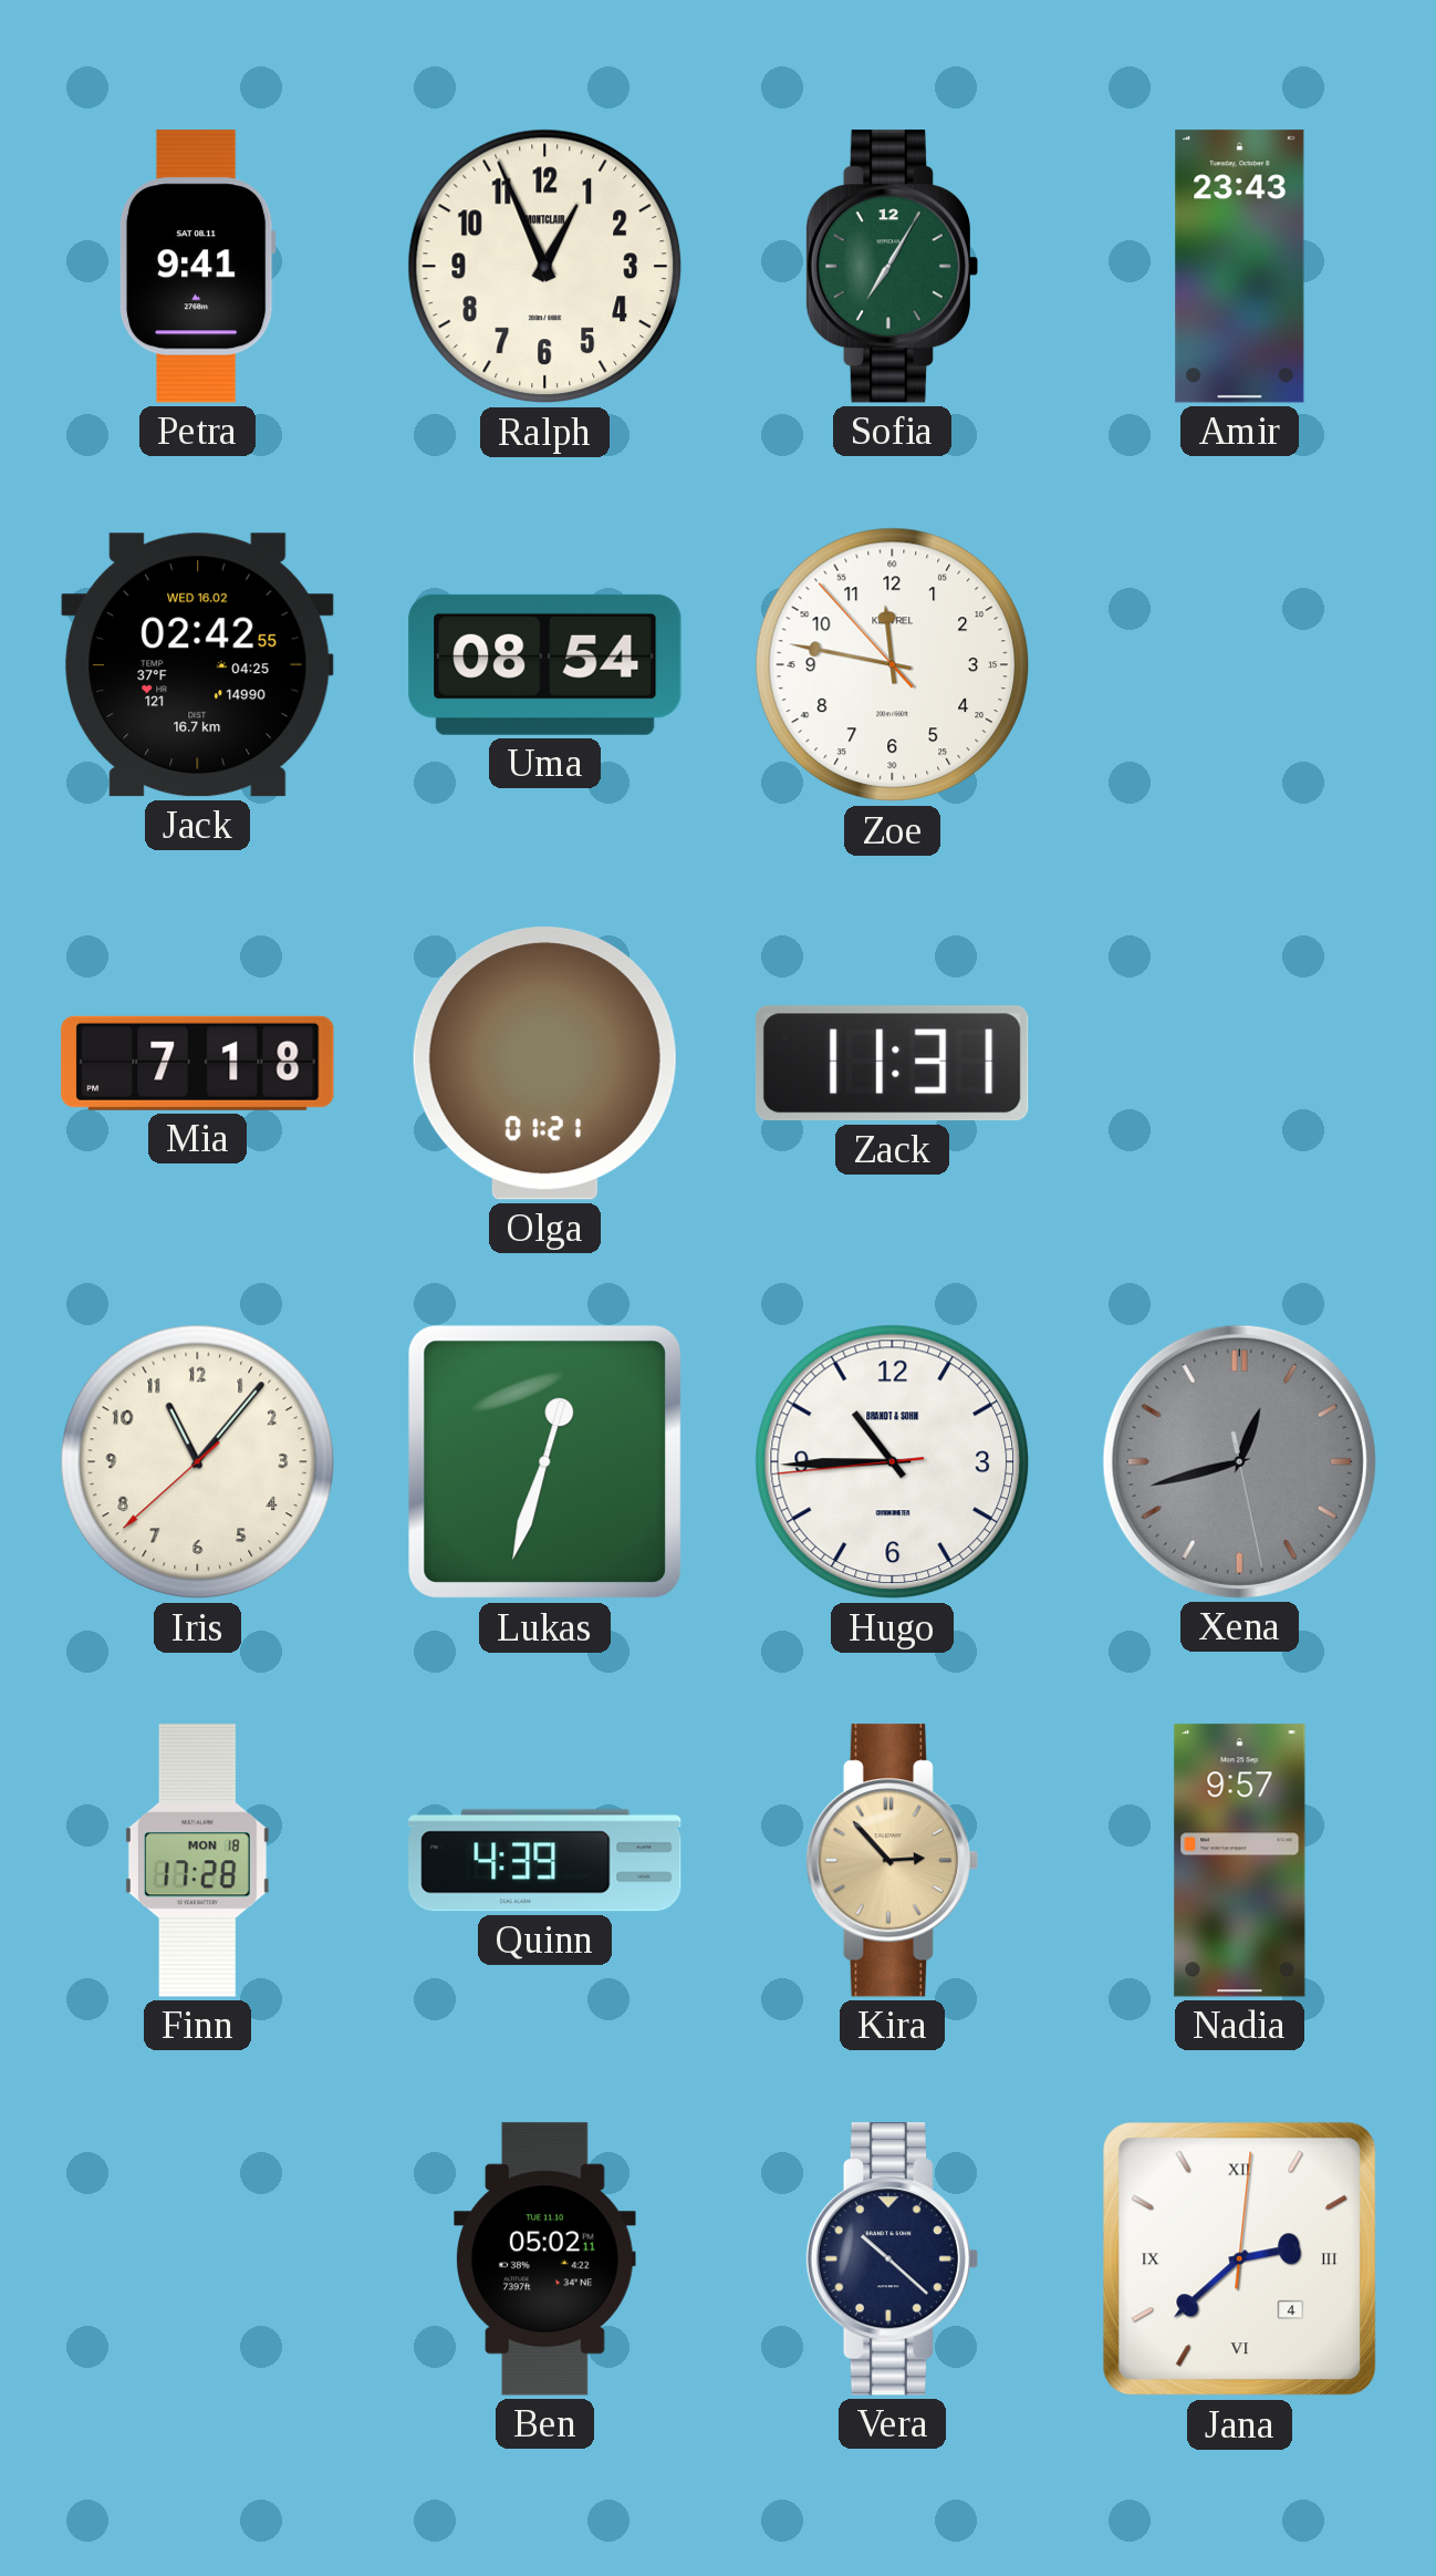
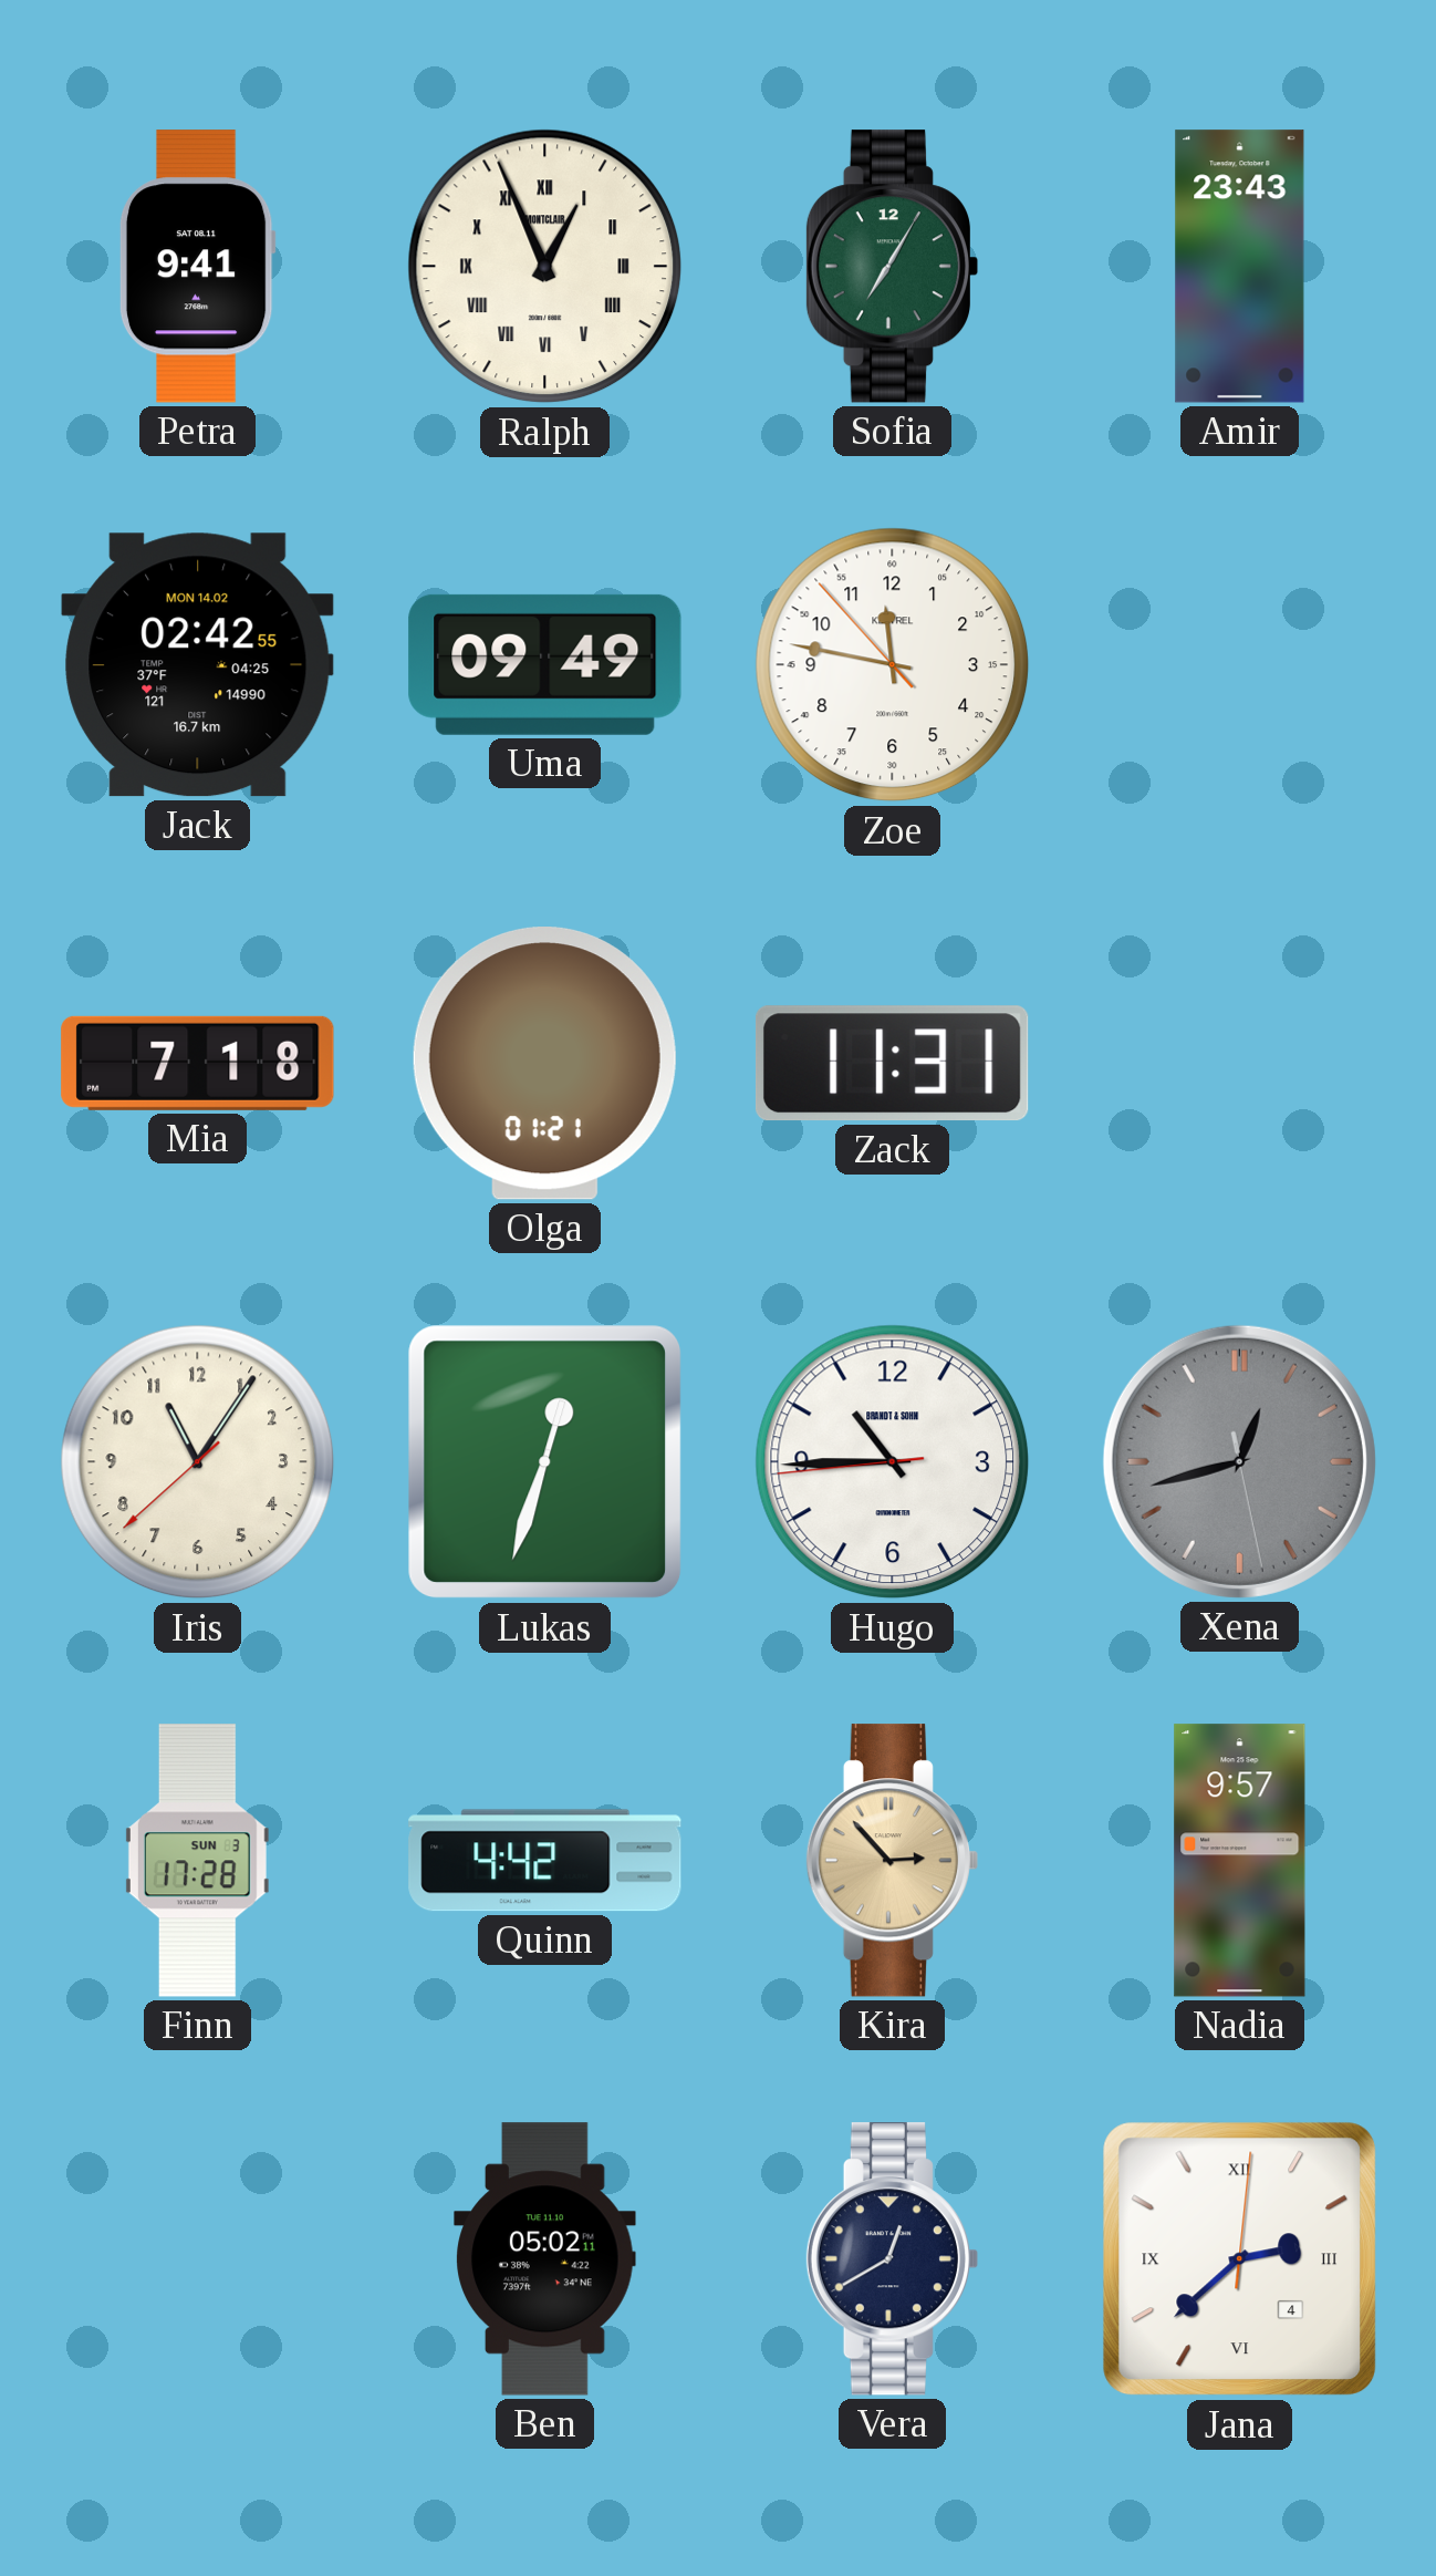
Ralph numerals: Arabic -> Roman (545, 267)
Jack date: WED 16.02 -> MON 14.02 (198, 665)
Uma: 08:54 -> 09:49 (545, 664)
Iris: 11:06 -> 11:05 (198, 1462)
Finn date: MON 18 -> SUN 3 (197, 1861)
Quinn: 4:39 -> 4:42 (545, 1861)
Vera: 10:22 -> 12:40 (892, 2259)
